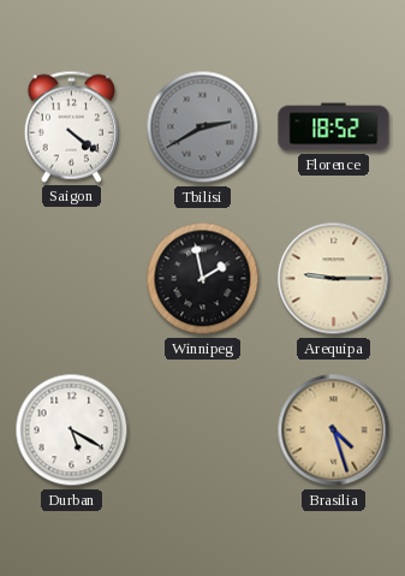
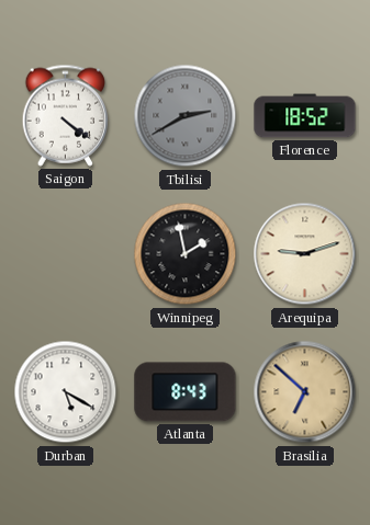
Arequipa: 9:15 -> 9:12 (305, 254)
Atlanta: none -> 8:43 (186, 392)
Brasilia: 4:27 -> 6:52 (305, 392)
